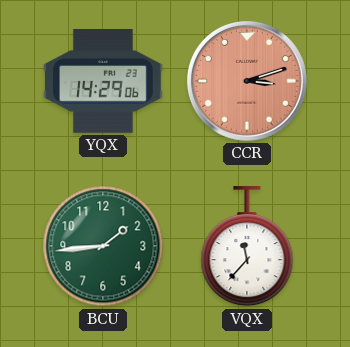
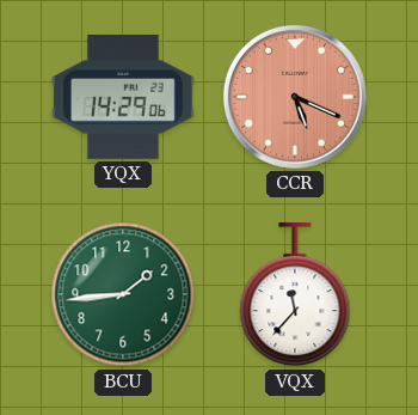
CCR: 3:12 -> 5:19 (295, 97)
